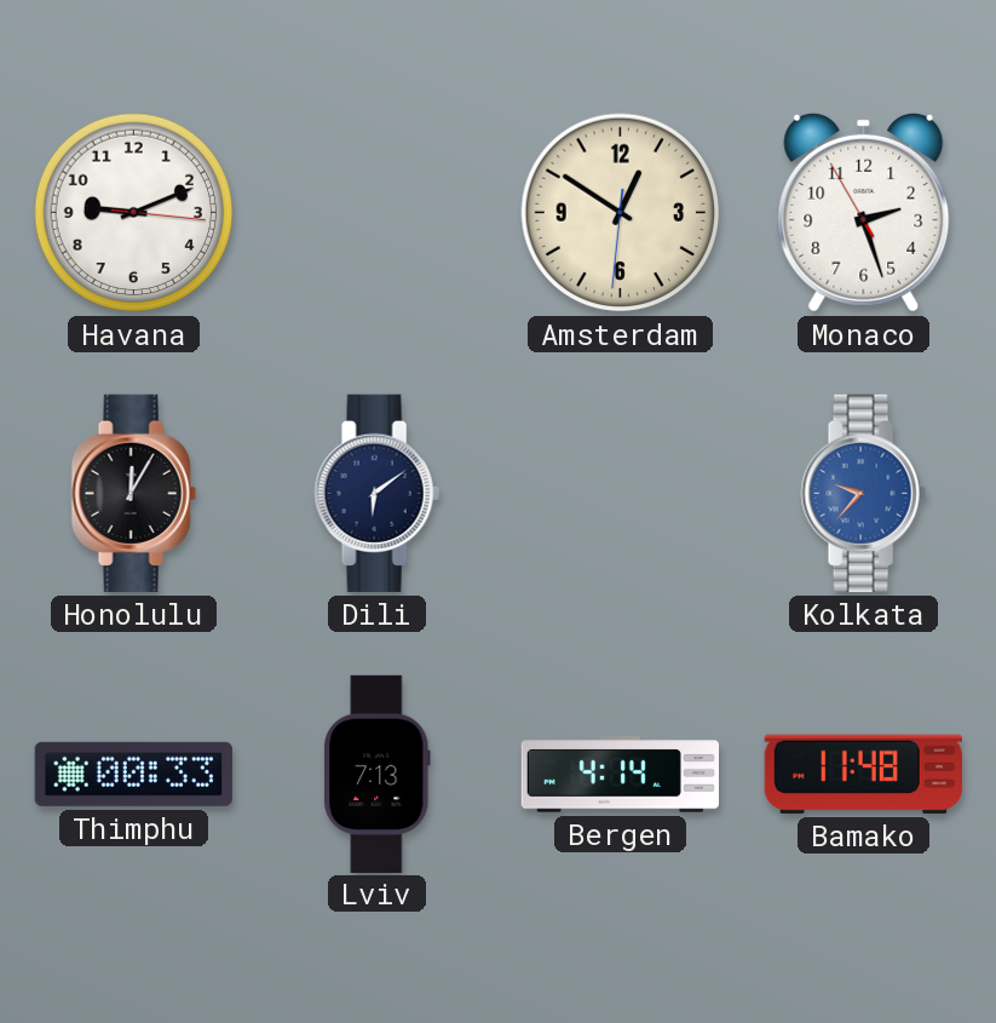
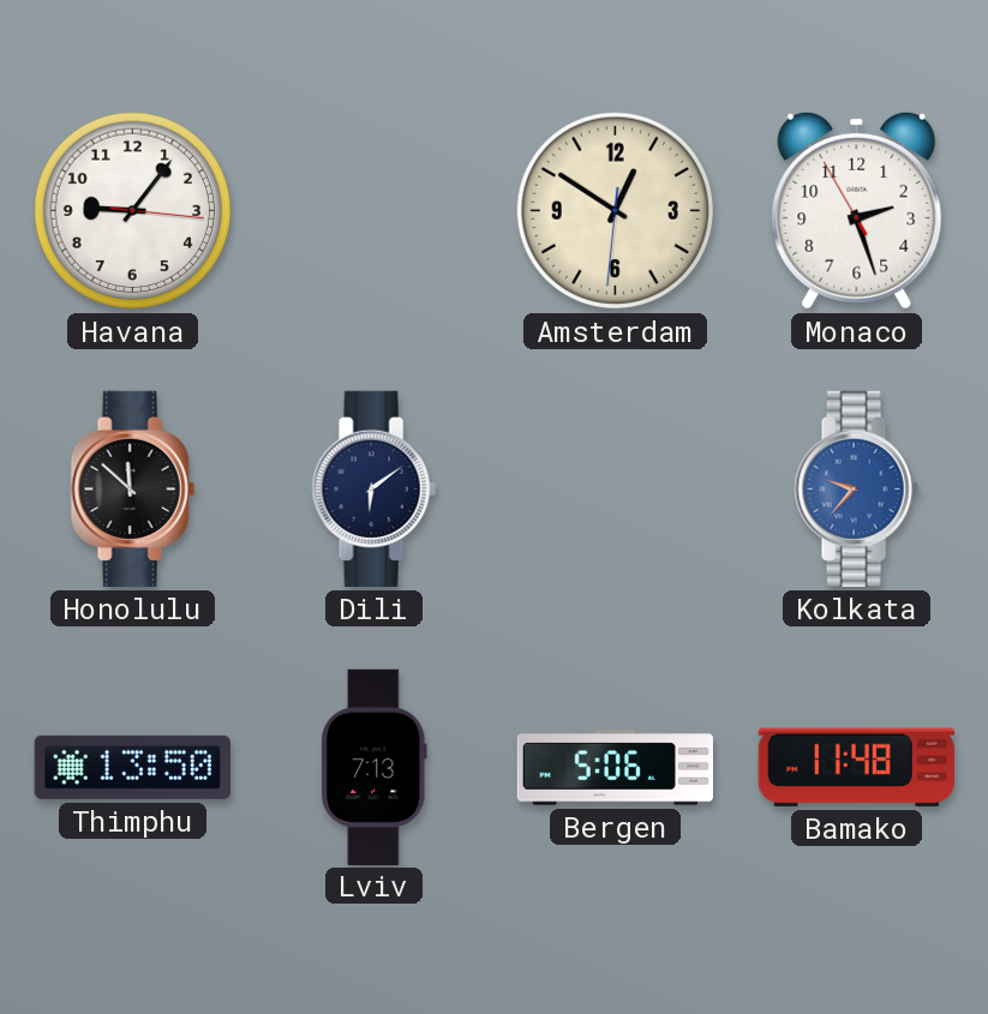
Havana: 9:11 -> 9:06 (133, 211)
Honolulu: 12:05 -> 11:52 (132, 488)
Thimphu: 00:33 -> 13:50 (132, 767)
Bergen: 4:14 -> 5:06 (615, 768)
